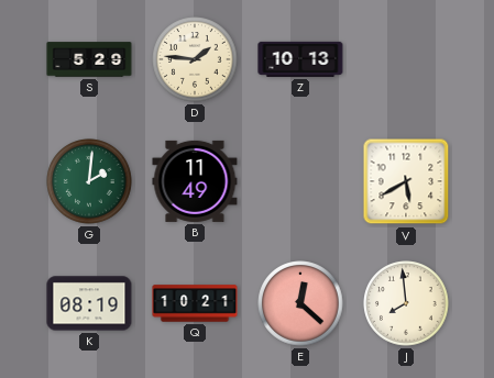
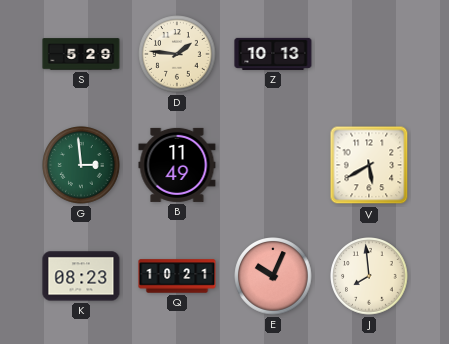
G: 2:01 -> 2:59 (81, 165)
K: 08:19 -> 08:23 (81, 276)
E: 12:22 -> 10:04 (273, 276)
